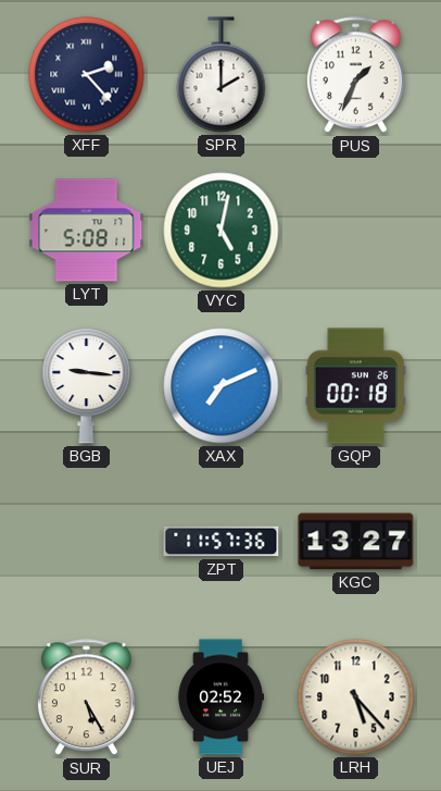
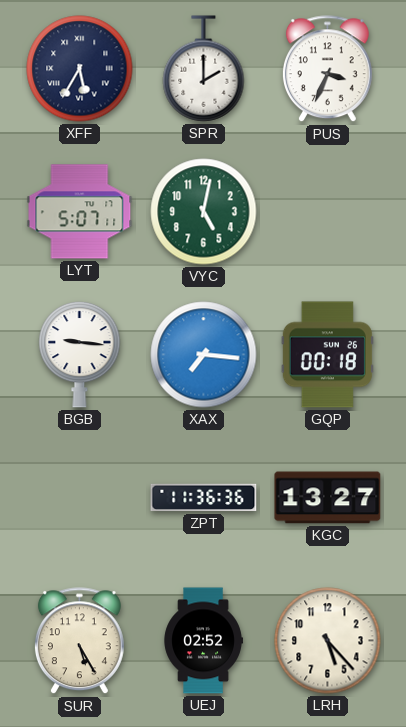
XFF: 2:23 -> 5:35 (80, 69)
PUS: 1:34 -> 3:34 (327, 69)
LYT: 5:08 -> 5:07 (80, 212)
XAX: 7:11 -> 7:16 (204, 355)
ZPT: 11:57 -> 11:36 (204, 498)
